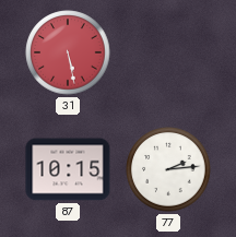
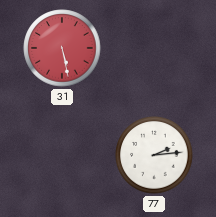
87: 10:15 -> none (68, 169)
